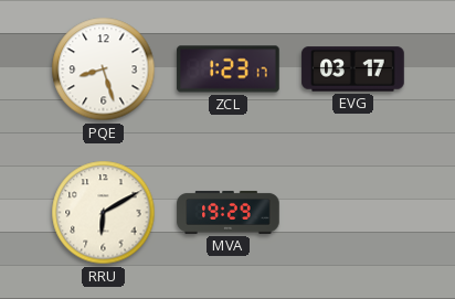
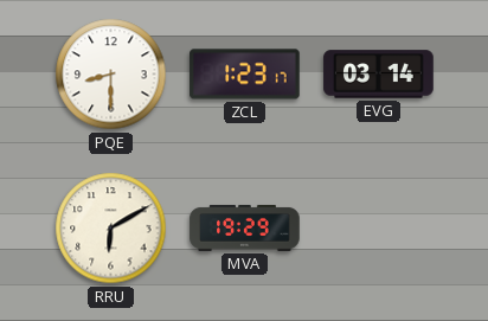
PQE: 8:27 -> 8:30 (111, 75)
EVG: 03:17 -> 03:14 (379, 75)
